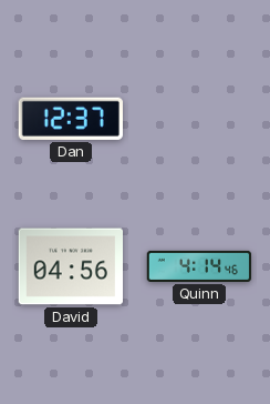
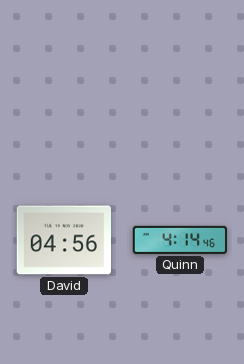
Dan: 12:37 -> none (71, 119)
